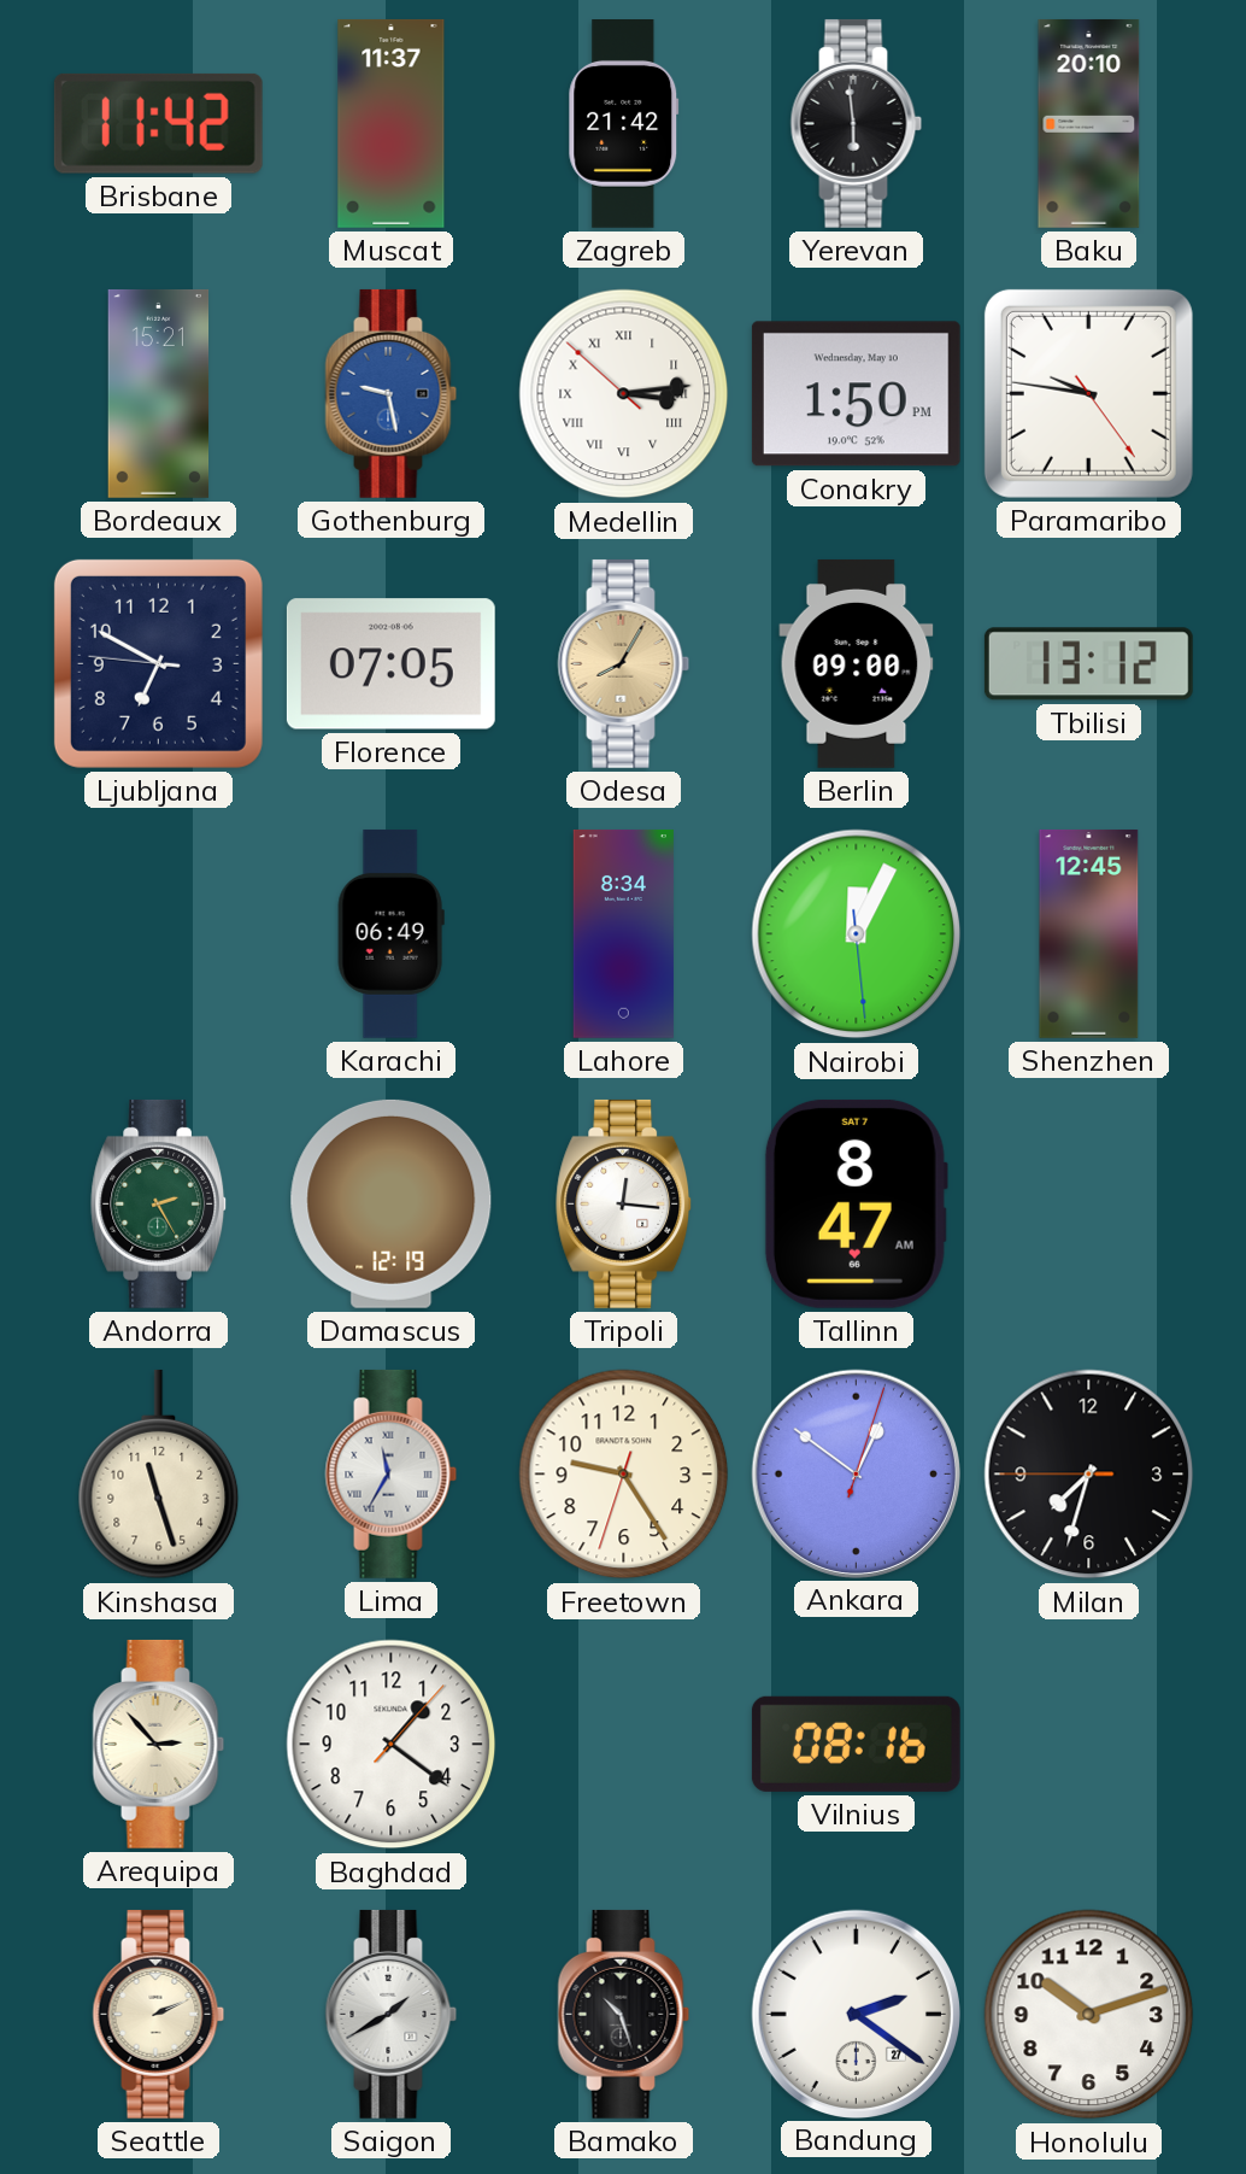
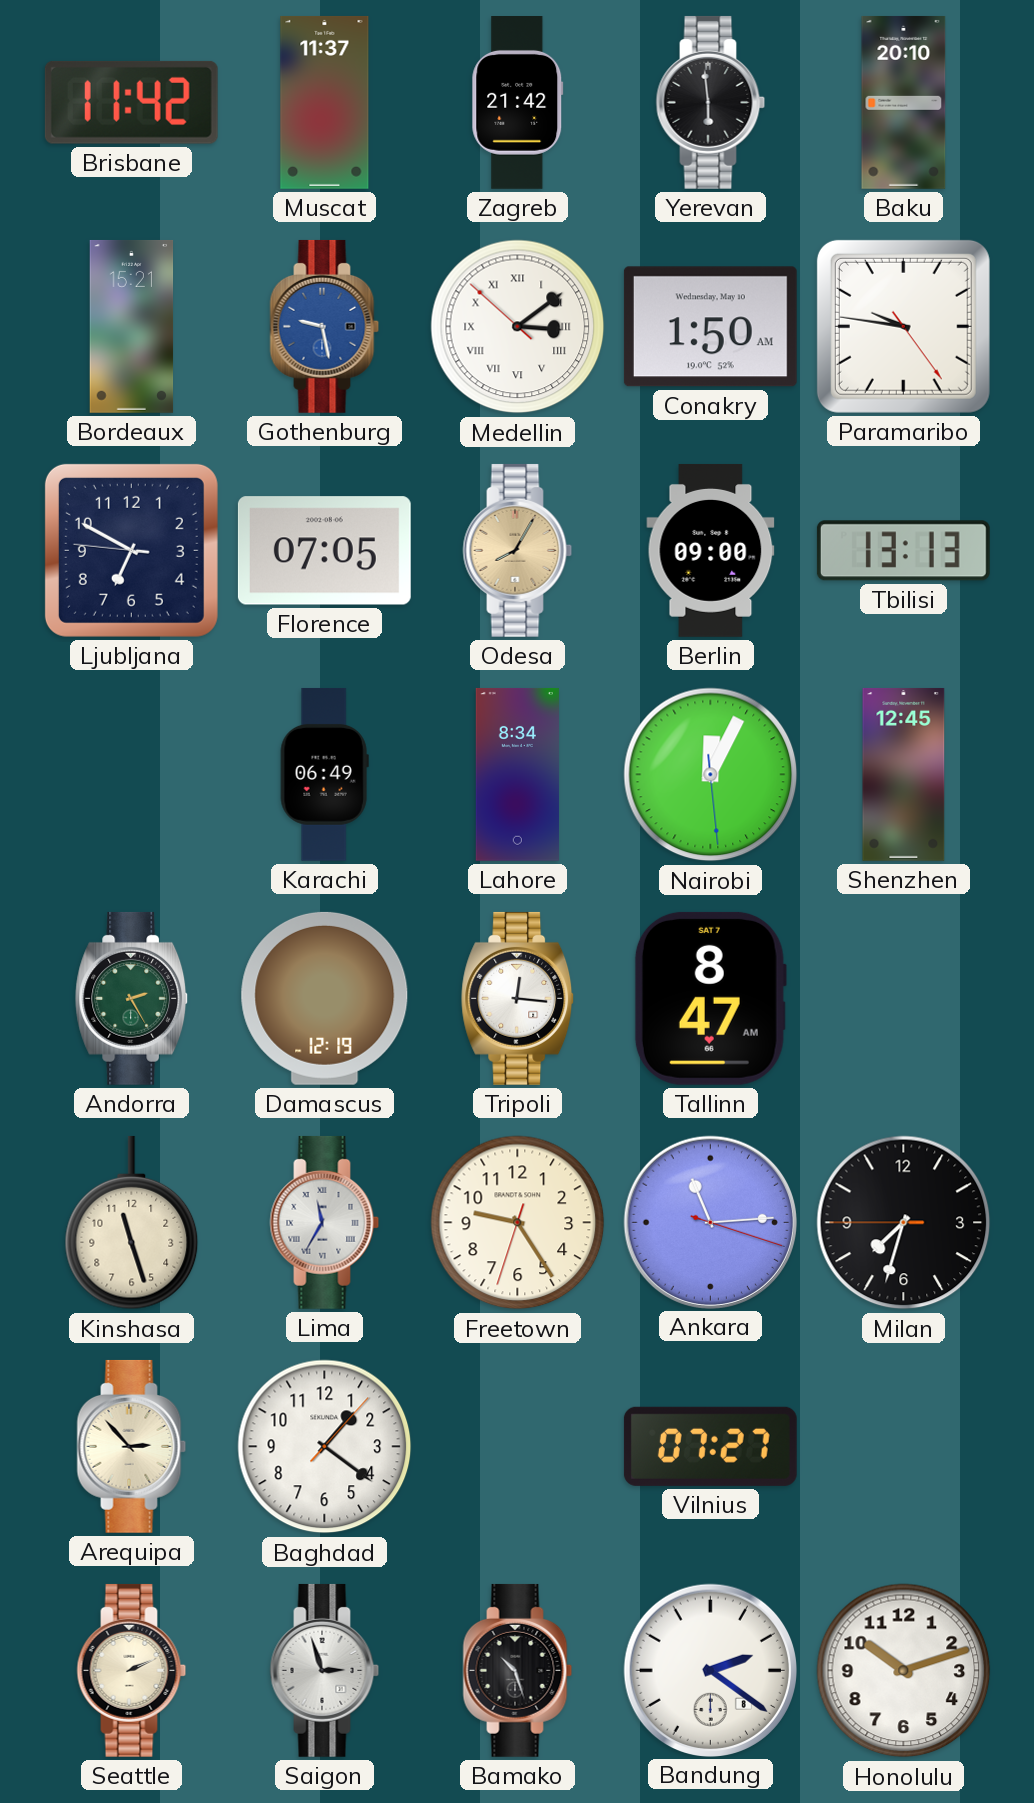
Medellin: 3:13 -> 3:08 (518, 327)
Conakry: 1:50 PM -> 1:50 AM (710, 327)
Tbilisi: 13:12 -> 13:13 (903, 551)
Ankara: 12:51 -> 11:14 (710, 1222)
Vilnius: 08:16 -> 07:27 (710, 1446)
Saigon: 1:40 -> 2:57 (325, 1670)
Bandung date: 27 -> 8 (710, 1670)
